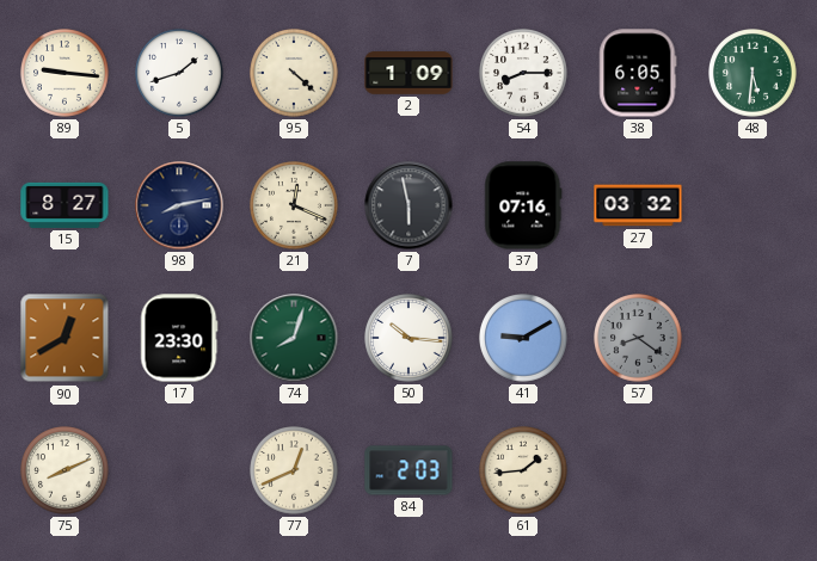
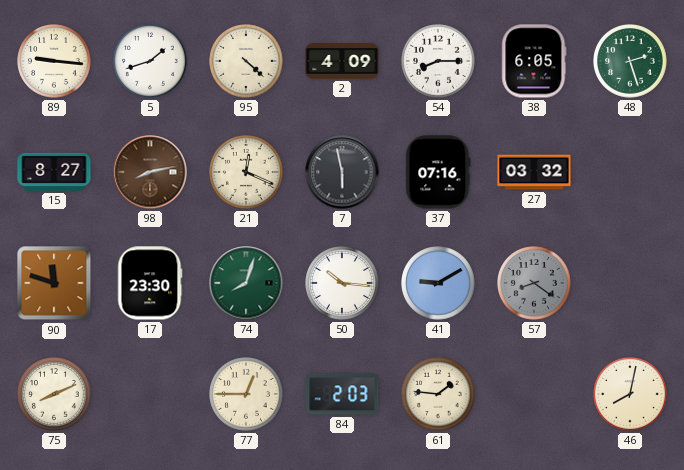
2: 1:09 -> 4:09 (342, 61)
48: 5:31 -> 2:27 (631, 62)
98 dial: navy -> brown (150, 172)
90: 12:40 -> 11:48 (54, 283)
77: 12:41 -> 12:45 (247, 395)
61: 1:44 -> 1:46 (439, 395)
46: none -> 8:02 (631, 395)
